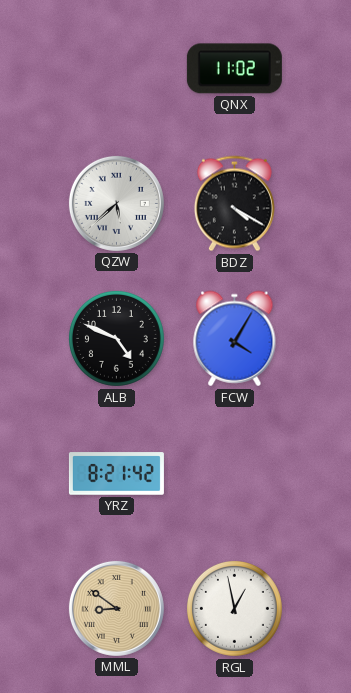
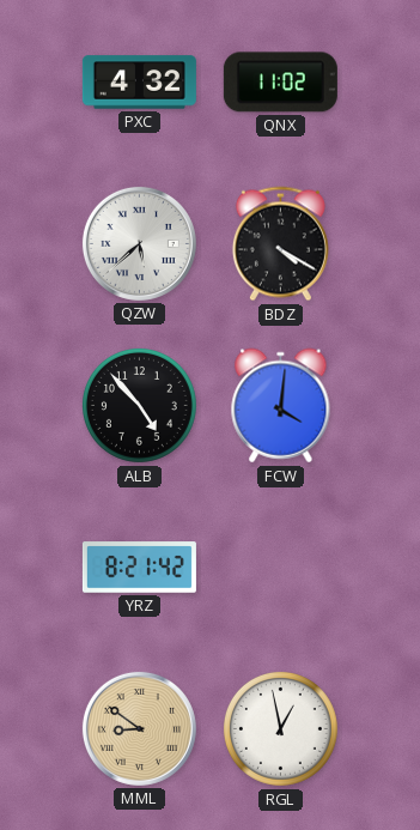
PXC: none -> 4:32 (139, 83)
ALB: 4:49 -> 4:53 (139, 405)
FCW: 4:05 -> 4:01 (281, 406)
